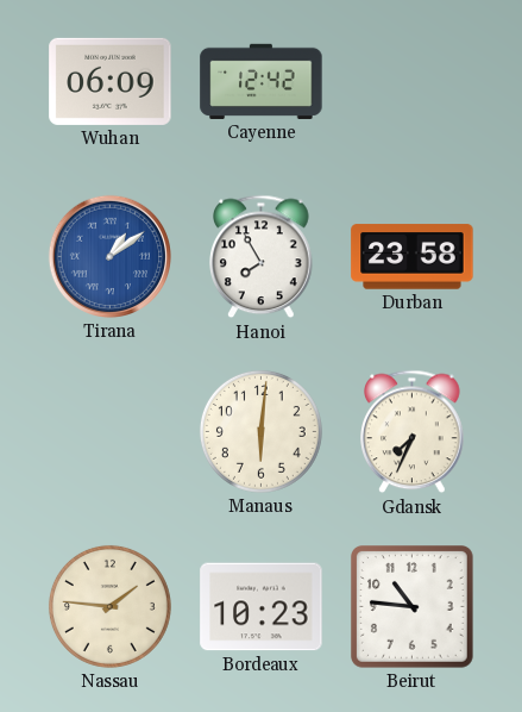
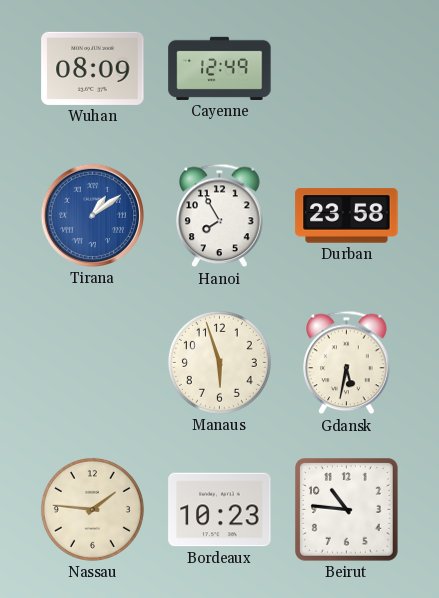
Wuhan: 06:09 -> 08:09 (93, 68)
Cayenne: 12:42 -> 12:49 (220, 68)
Manaus: 6:01 -> 5:57 (219, 362)
Gdansk: 7:34 -> 5:32 (347, 363)
